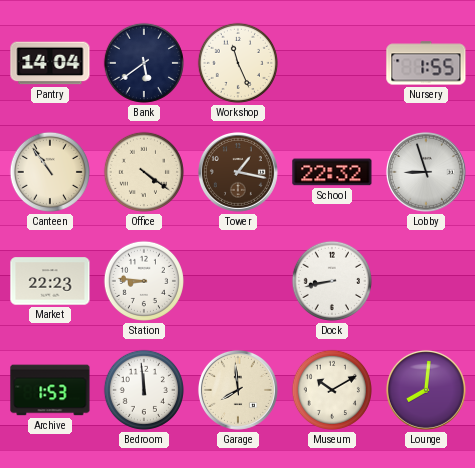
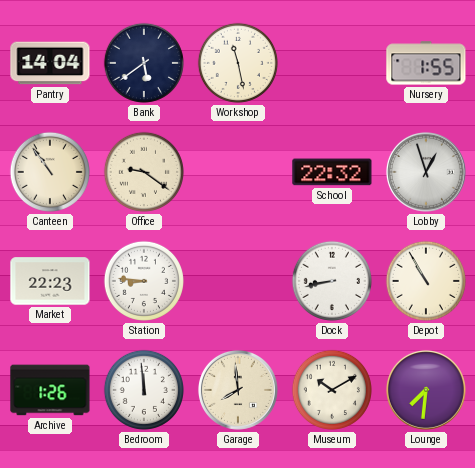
Workshop: 11:26 -> 11:28 (238, 63)
Office: 4:21 -> 9:21 (144, 172)
Tower: 1:17 -> none (238, 172)
Lobby: 8:57 -> 12:57 (426, 172)
Depot: none -> 10:55 (426, 281)
Archive: 1:53 -> 1:26 (50, 390)
Lounge: 8:01 -> 7:31 (426, 390)
